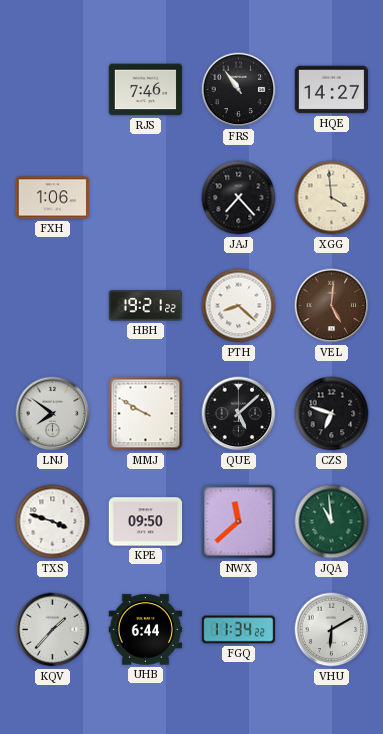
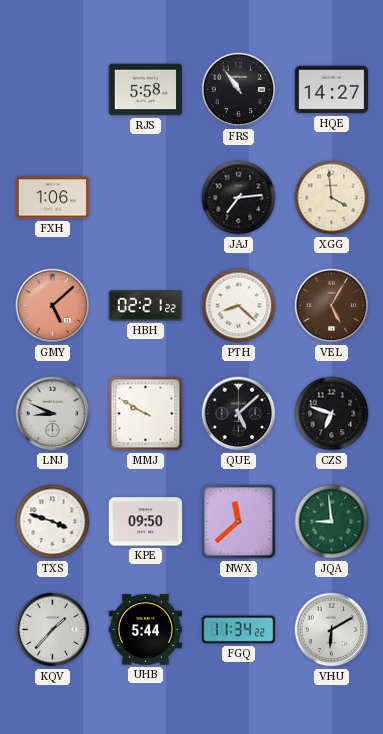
RJS: 7:46 -> 5:58 (146, 90)
JAJ: 7:23 -> 7:14 (239, 198)
GMY: none -> 5:08 (53, 306)
HBH: 19:21 -> 02:21 (146, 306)
VEL: 5:01 -> 5:05 (332, 306)
LNJ: 7:51 -> 8:49 (53, 414)
JQA: 10:59 -> 8:59 (332, 522)
UHB: 6:44 -> 5:44 (146, 630)
